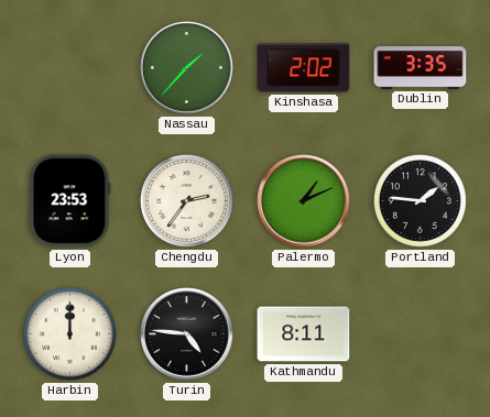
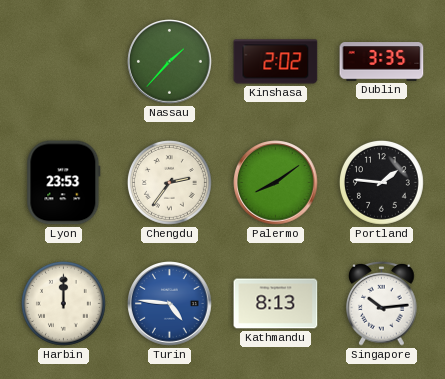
Palermo: 1:11 -> 8:09 (276, 183)
Turin dial: black -> blue (170, 304)
Kathmandu: 8:11 -> 8:13 (276, 304)
Singapore: none -> 10:14 (382, 303)
